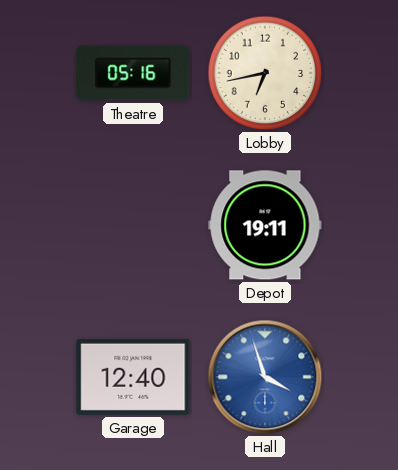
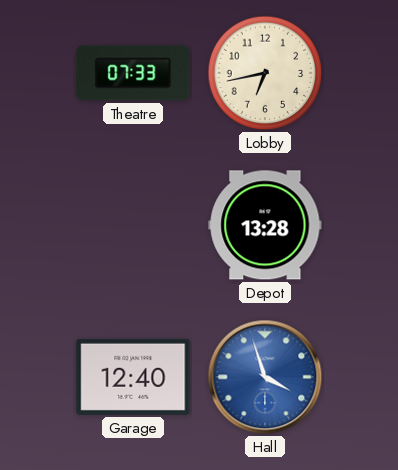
Theatre: 05:16 -> 07:33 (133, 73)
Depot: 19:11 -> 13:28 (265, 225)
